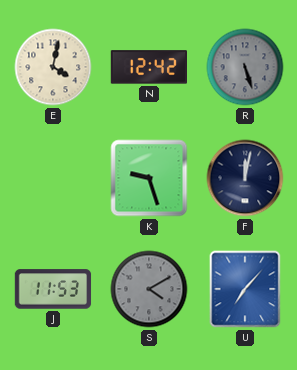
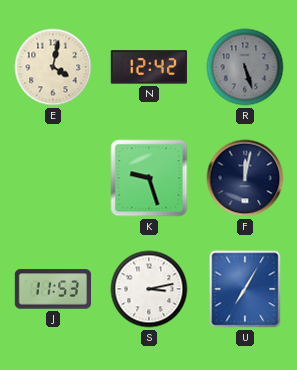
S: 4:10 -> 3:13 (149, 289)
S dial: grey -> white (149, 289)
U: 7:07 -> 7:05 (245, 289)
